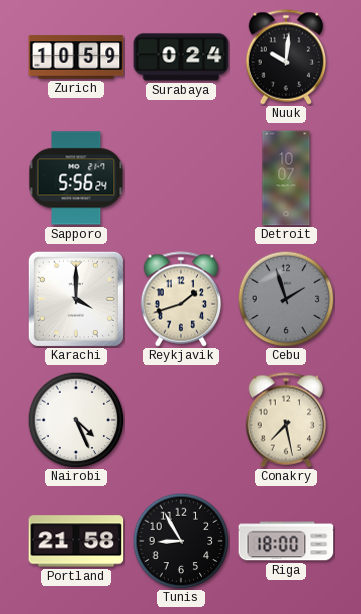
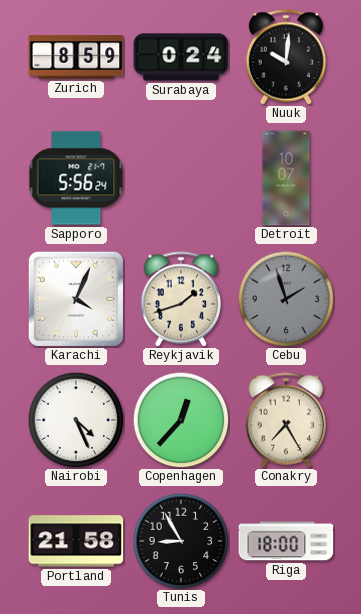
Zurich: 10:59 -> 8:59 (76, 57)
Karachi: 4:00 -> 4:04 (76, 299)
Copenhagen: none -> 12:37 (181, 420)
Conakry: 7:28 -> 7:25 (286, 420)
